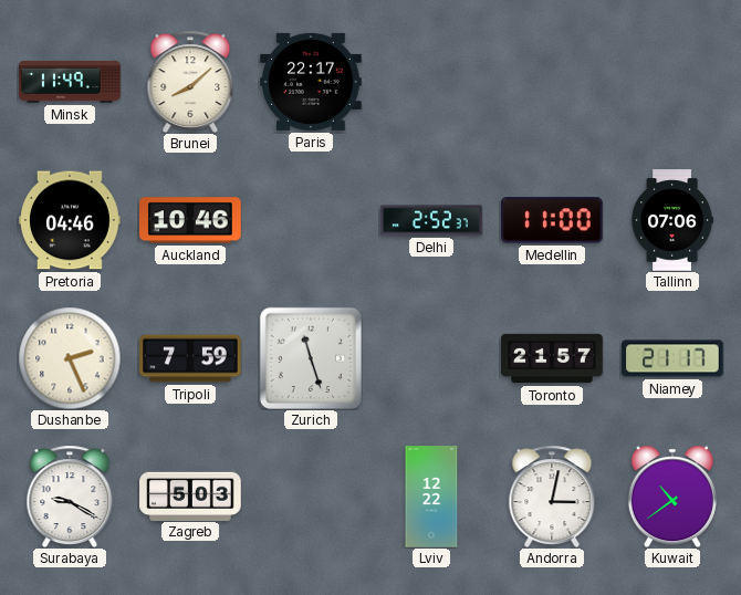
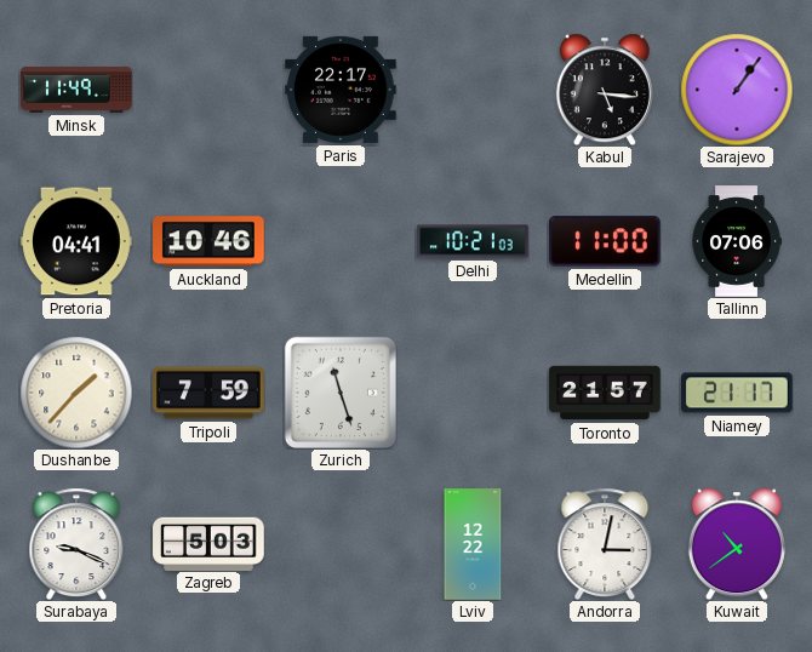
Brunei: 8:08 -> none (190, 82)
Kabul: none -> 5:16 (605, 90)
Sarajevo: none -> 1:06 (737, 90)
Pretoria: 04:46 -> 04:41 (76, 241)
Delhi: 2:52 -> 10:21 (473, 241)
Dushanbe: 2:26 -> 1:37 (76, 393)
Surabaya: 9:20 -> 9:19 (76, 544)
